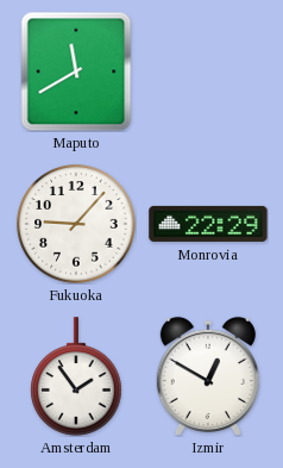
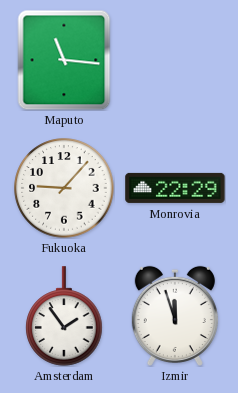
Maputo: 11:40 -> 11:16 (64, 60)
Izmir: 12:50 -> 11:57 (175, 315)
